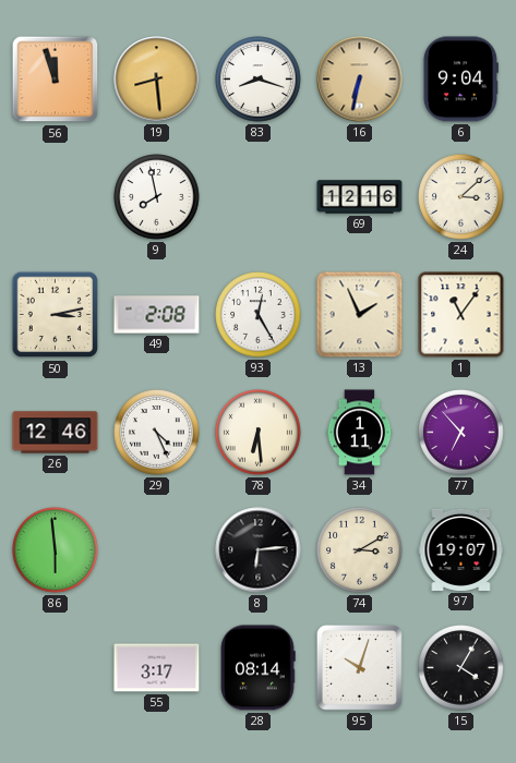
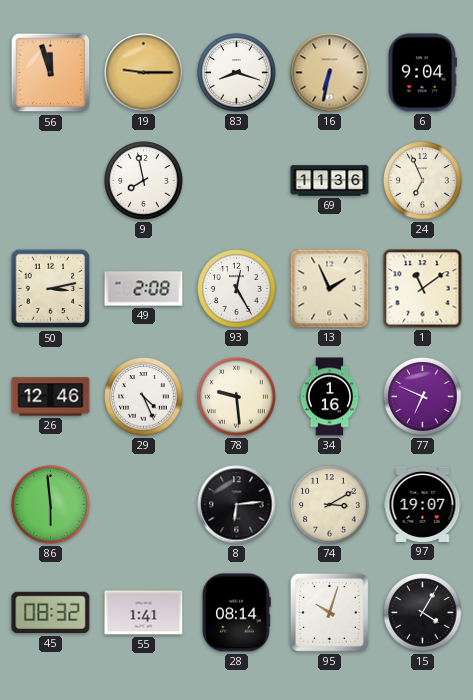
19: 8:29 -> 9:15 (144, 73)
69: 12:16 -> 11:36 (330, 181)
24: 3:08 -> 6:56 (423, 181)
1: 11:06 -> 11:09 (423, 289)
78: 6:29 -> 9:29 (237, 397)
34: 1:11 -> 1:16 (330, 397)
77: 6:53 -> 6:49 (423, 397)
45: none -> 08:32 (51, 613)
55: 3:17 -> 1:41 (144, 613)
